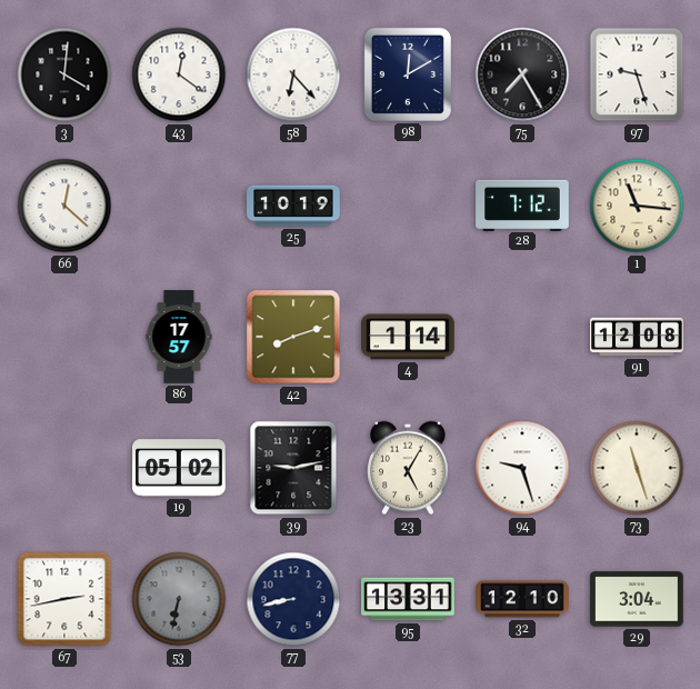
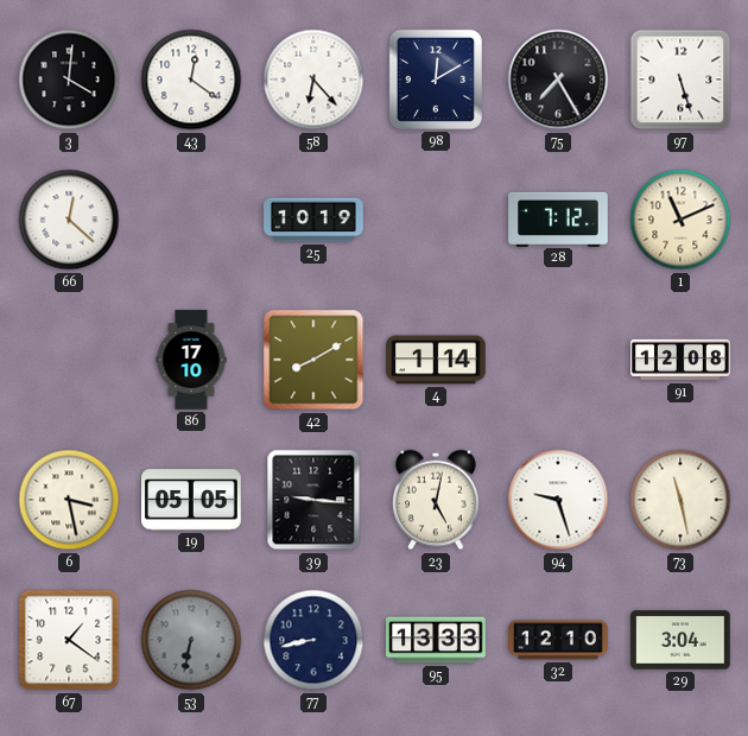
97: 9:27 -> 5:27 (680, 80)
1: 11:16 -> 11:11 (680, 220)
86: 17:57 -> 17:10 (191, 360)
42: 8:12 -> 8:10 (313, 360)
6: none -> 3:28 (69, 500)
19: 05:02 -> 05:05 (191, 500)
39: 9:13 -> 9:16 (313, 500)
23: 5:05 -> 5:02 (437, 500)
73: 11:27 -> 11:28 (680, 500)
67: 2:43 -> 1:21 (69, 640)
95: 13:31 -> 13:33 (436, 640)
